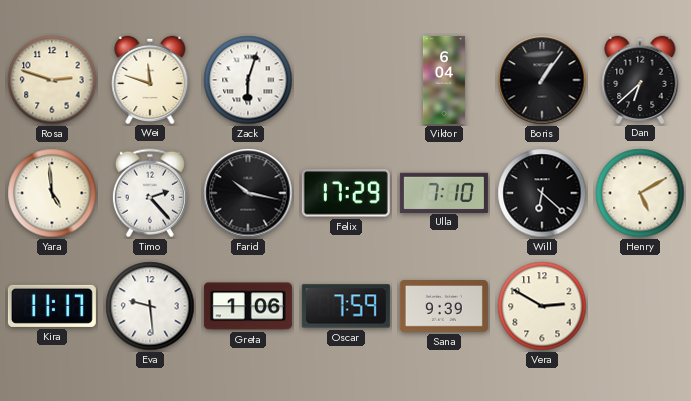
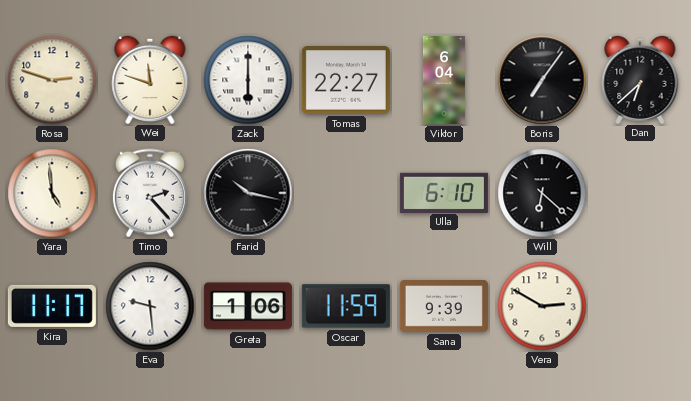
Zack: 6:03 -> 6:00 (248, 80)
Tomas: none -> 22:27 (346, 81)
Boris: 1:06 -> 7:06 (542, 80)
Felix: 17:29 -> none (346, 193)
Ulla: 7:10 -> 6:10 (444, 192)
Henry: 5:10 -> none (640, 193)
Oscar: 7:59 -> 11:59 (346, 306)
